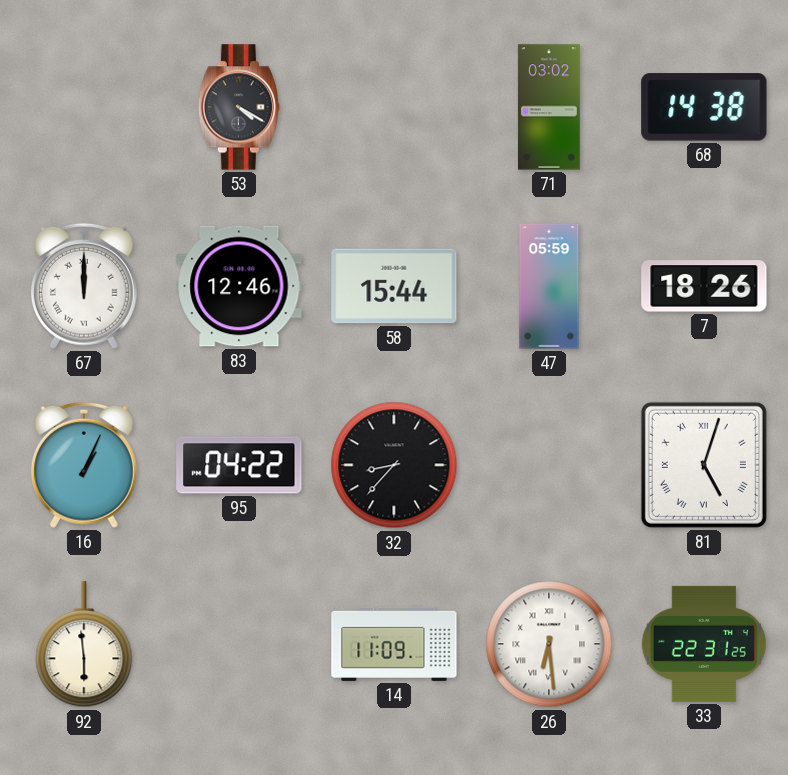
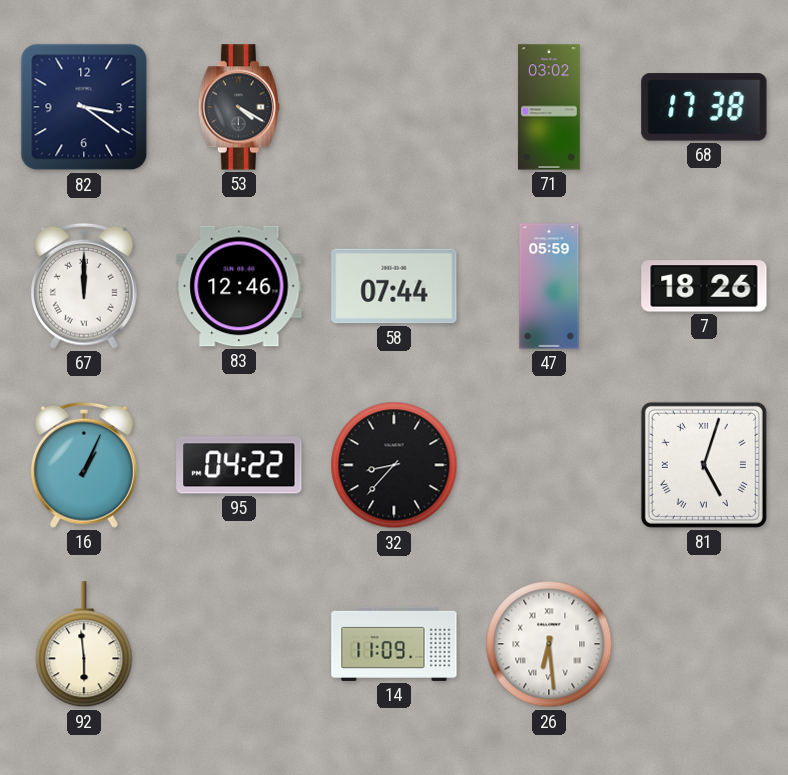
82: none -> 3:21 (84, 107)
68: 14:38 -> 17:38 (704, 107)
58: 15:44 -> 07:44 (394, 286)
33: 22:31 -> none (704, 644)
